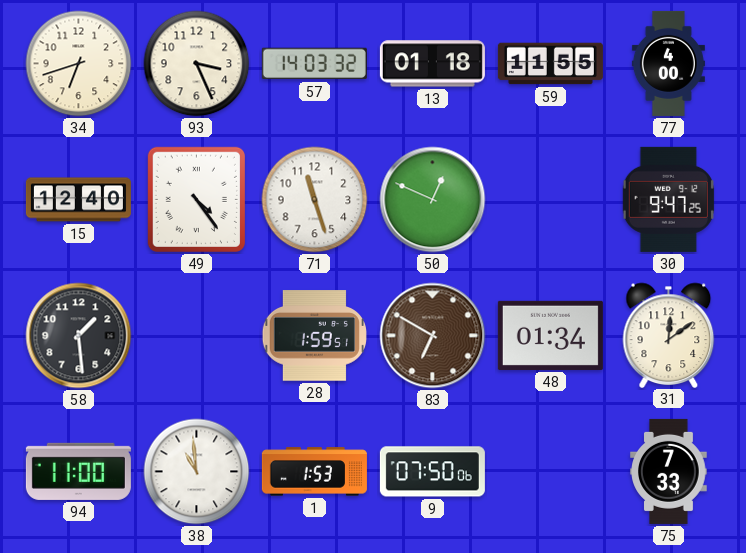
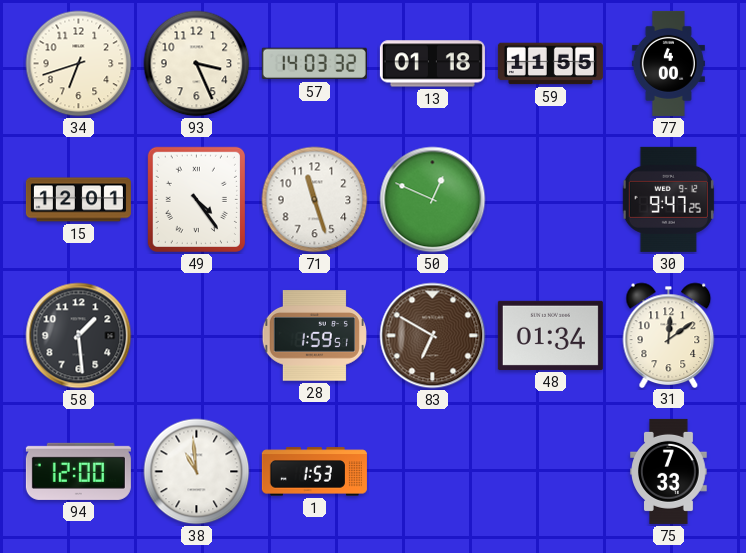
15: 12:40 -> 12:01 (78, 200)
94: 11:00 -> 12:00 (78, 471)
9: 07:50 -> none (432, 472)
